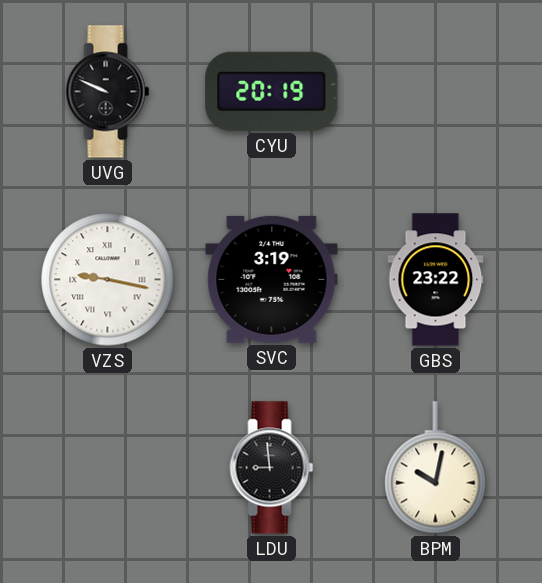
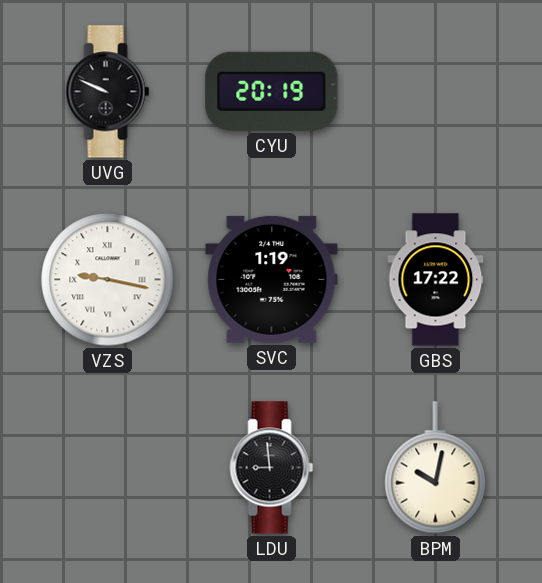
SVC: 3:19 -> 1:19 (272, 279)
GBS: 23:22 -> 17:22 (436, 280)
